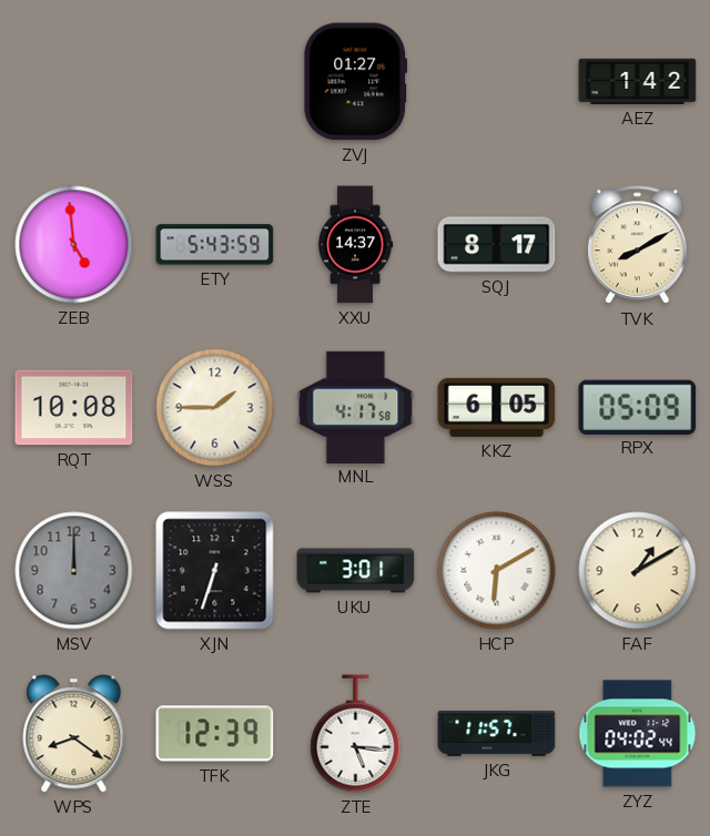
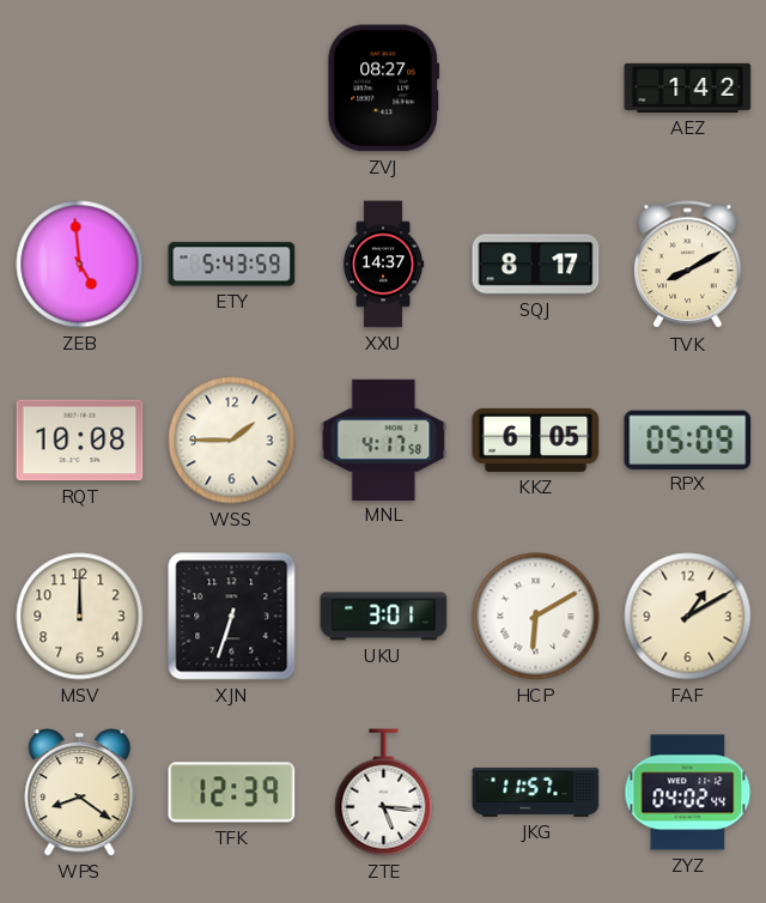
ZVJ: 01:27 -> 08:27 (384, 89)
MSV dial: grey -> cream (80, 617)
